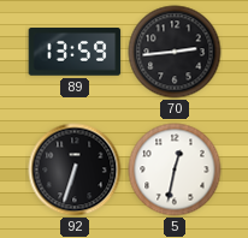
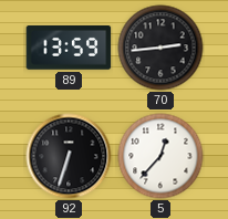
5: 12:32 -> 12:37 (160, 156)
